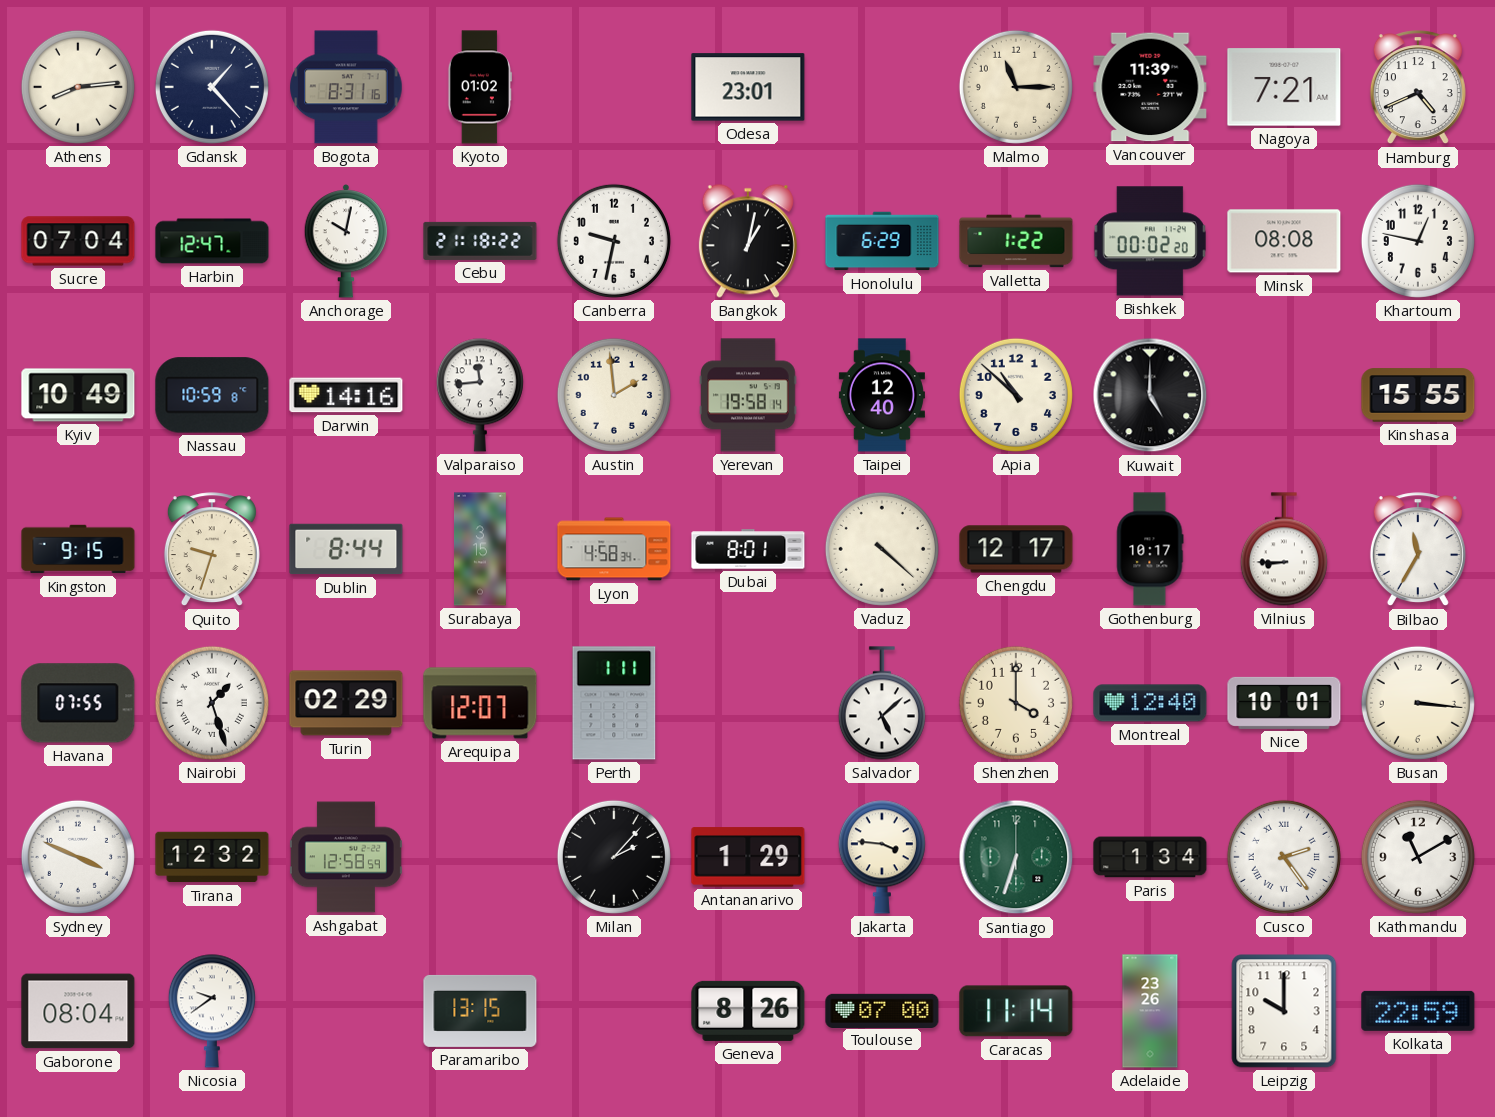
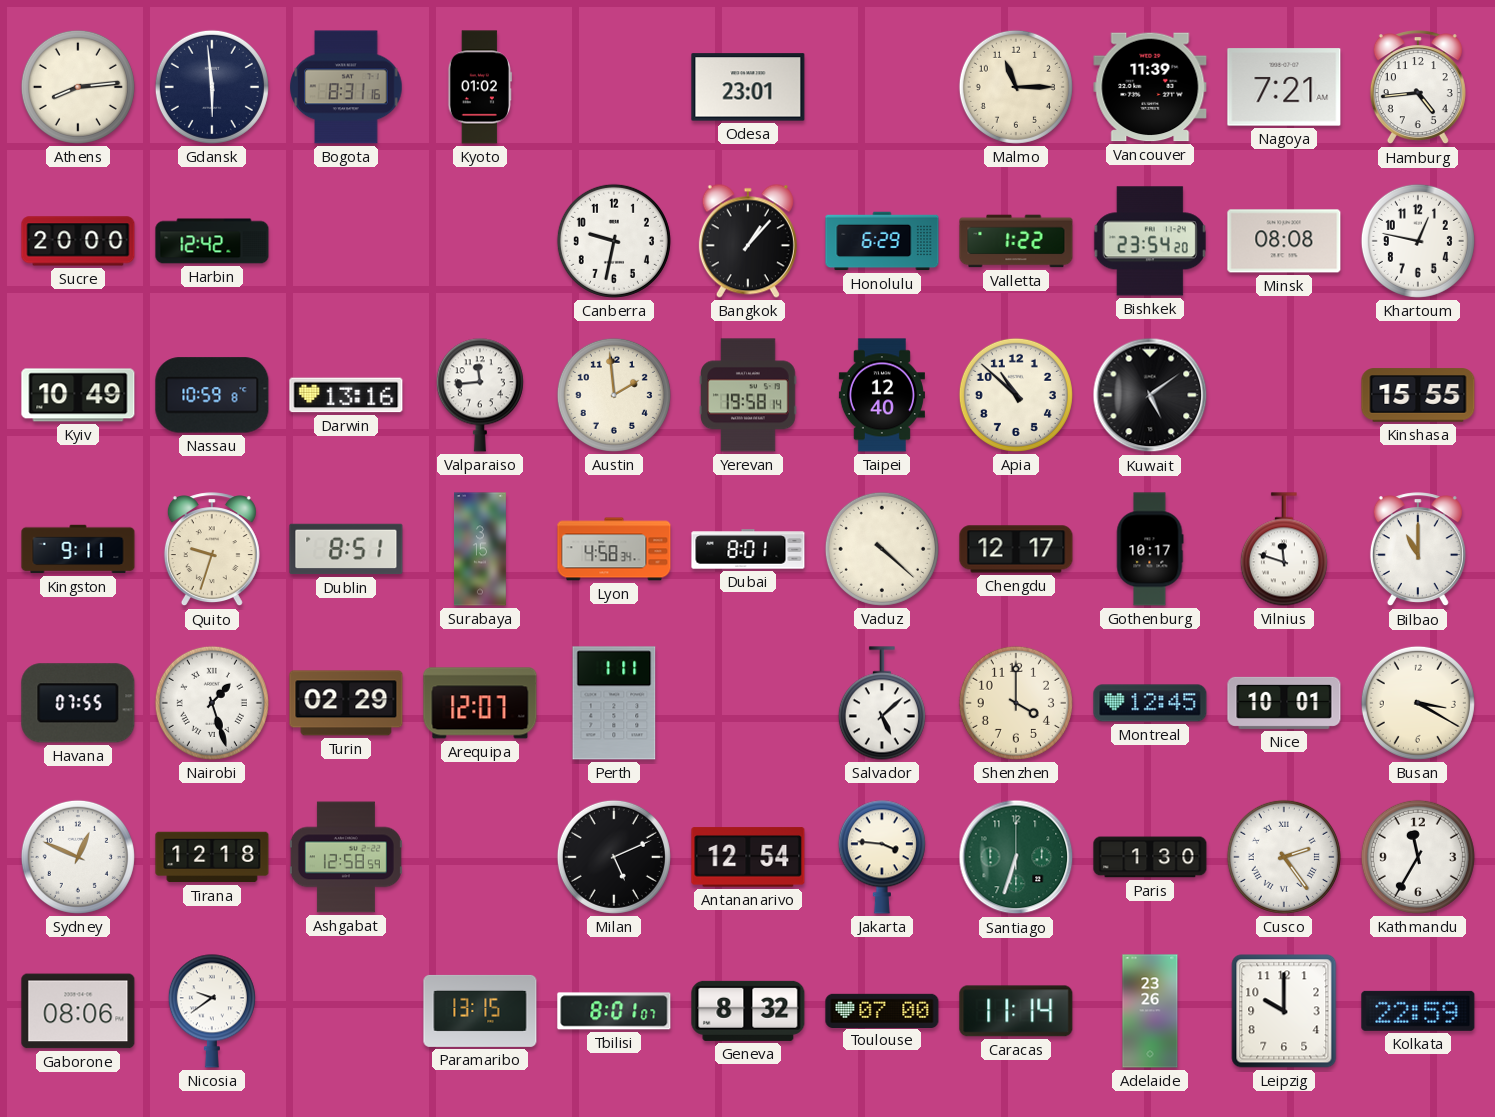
Gdansk: 1:23 -> 5:59 (212, 87)
Hamburg: 4:41 -> 4:44 (1418, 88)
Sucre: 07:04 -> 20:00 (78, 241)
Harbin: 12:47 -> 12:42 (212, 241)
Anchorage: 10:02 -> none (346, 241)
Cebu: 21:18 -> none (480, 241)
Bangkok: 1:02 -> 1:07 (748, 241)
Bishkek: 00:02 -> 23:54 (1150, 241)
Darwin: 14:16 -> 13:16 (346, 395)
Kuwait: 5:00 -> 5:09 (1150, 395)
Kingston: 9:15 -> 9:11 (78, 549)
Dublin: 8:44 -> 8:51 (346, 549)
Vilnius: 8:45 -> 11:48 (1284, 549)
Bilbao: 11:35 -> 11:00 (1418, 550)
Montreal: 12:40 -> 12:45 (1150, 703)
Busan: 3:16 -> 3:20 (1418, 703)
Sydney: 3:49 -> 12:49 (78, 857)
Tirana: 12:32 -> 12:18 (212, 857)
Milan: 2:07 -> 5:11 (614, 857)
Antananarivo: 1:29 -> 12:54 (748, 857)
Paris: 1:34 -> 1:30 (1150, 857)
Kathmandu: 11:10 -> 11:35 (1418, 857)
Gaborone: 08:04 -> 08:06 (78, 1011)
Tbilisi: none -> 8:01 (614, 1011)
Geneva: 8:26 -> 8:32 (748, 1011)
